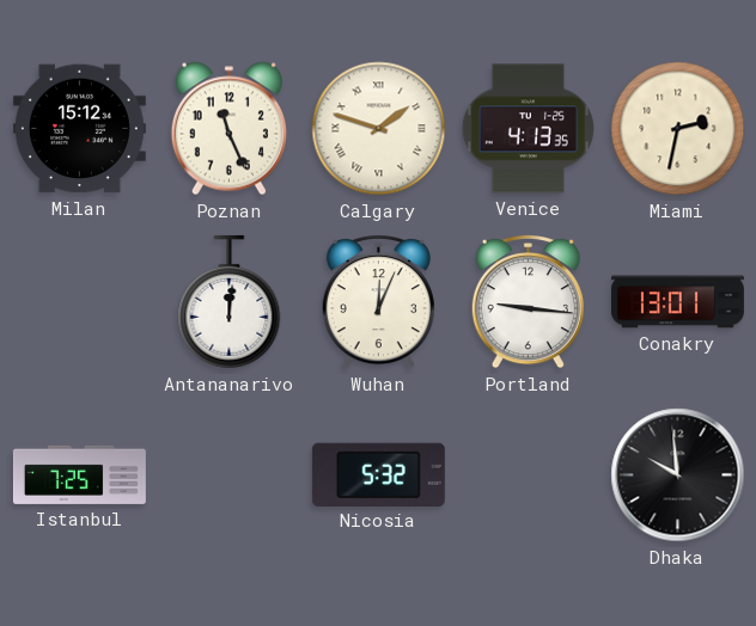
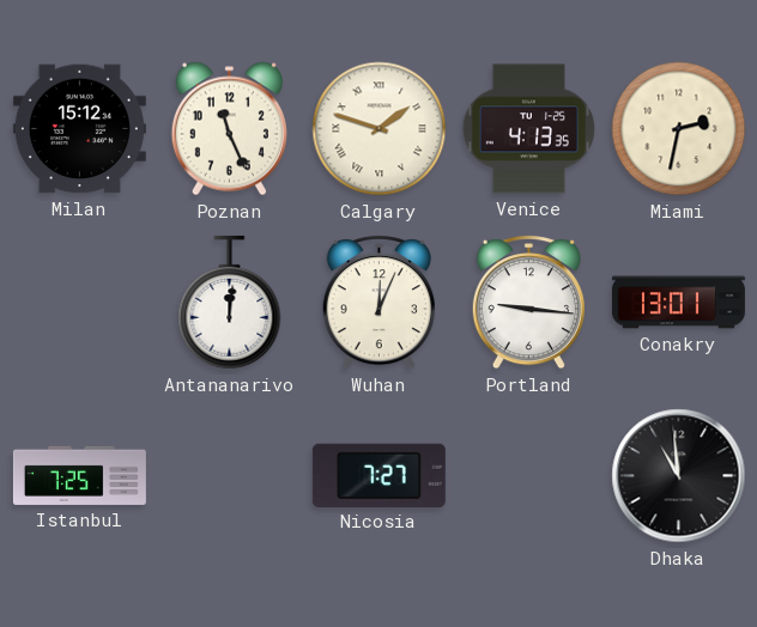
Nicosia: 5:32 -> 7:27 (378, 475)
Dhaka: 9:59 -> 10:59 (679, 476)
